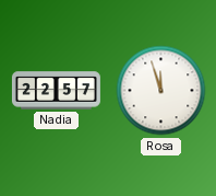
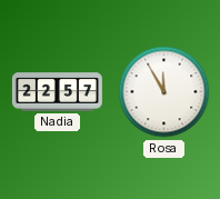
Rosa: 11:57 -> 11:55 (164, 92)
